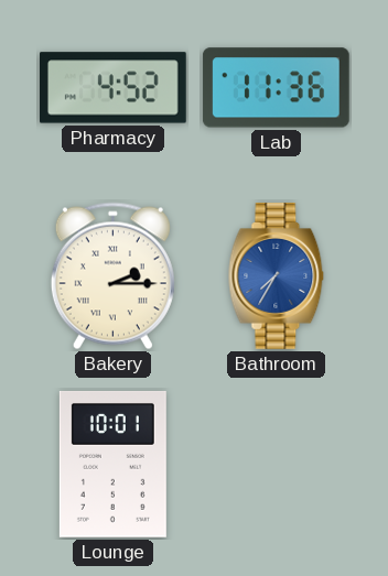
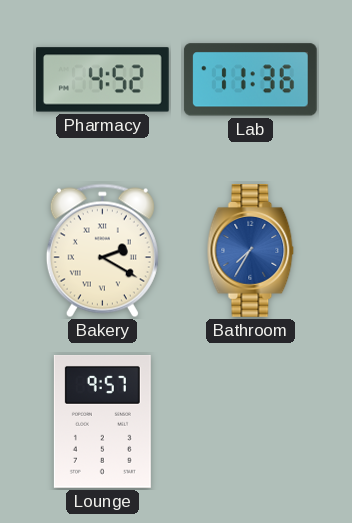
Bakery: 2:15 -> 2:20 (102, 251)
Lounge: 10:01 -> 9:57 (102, 421)
